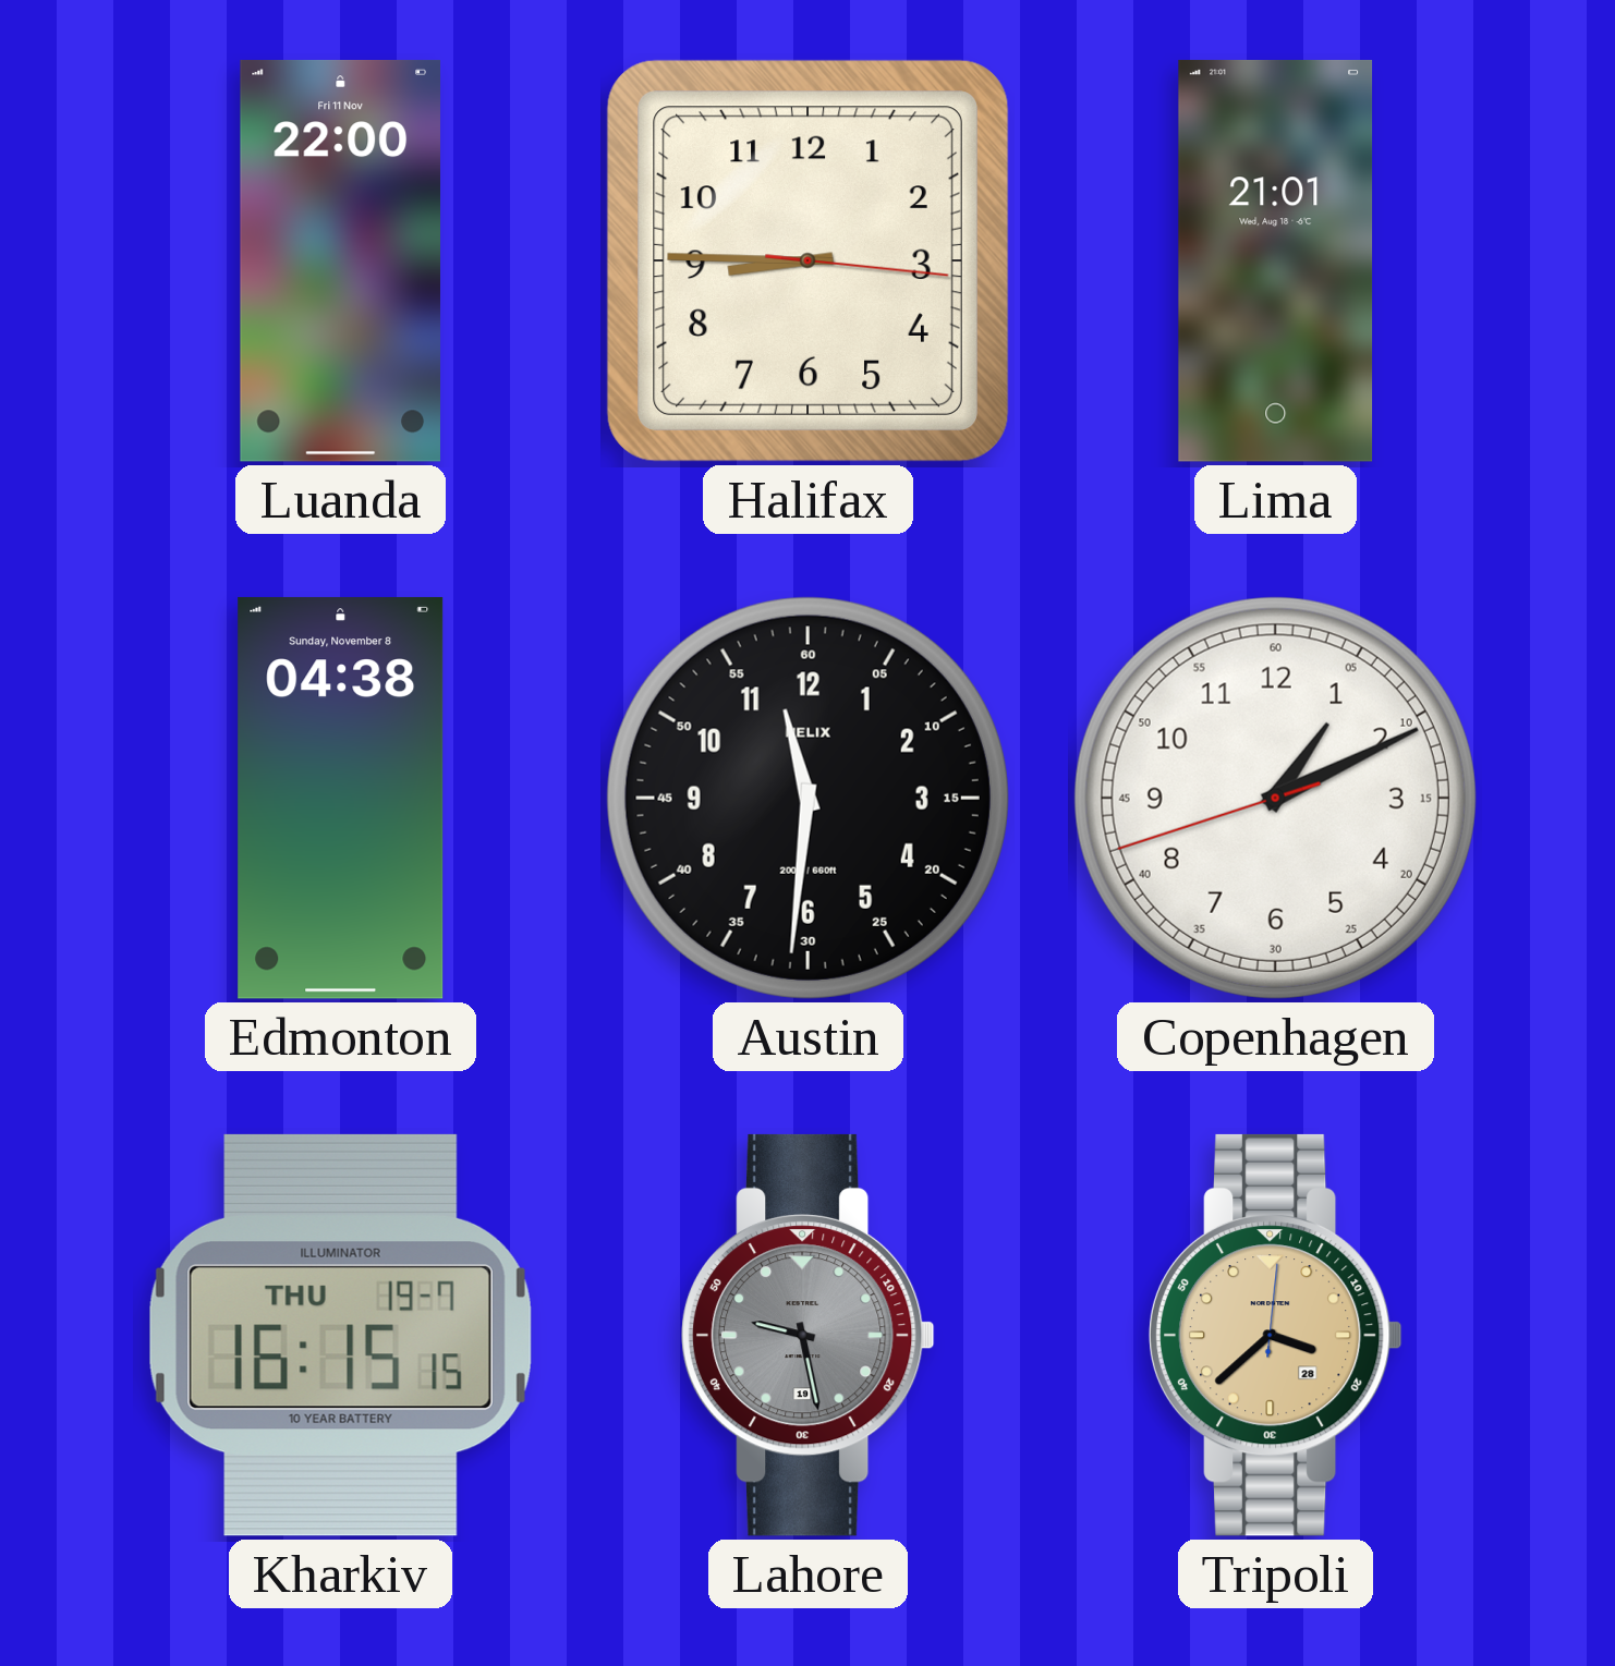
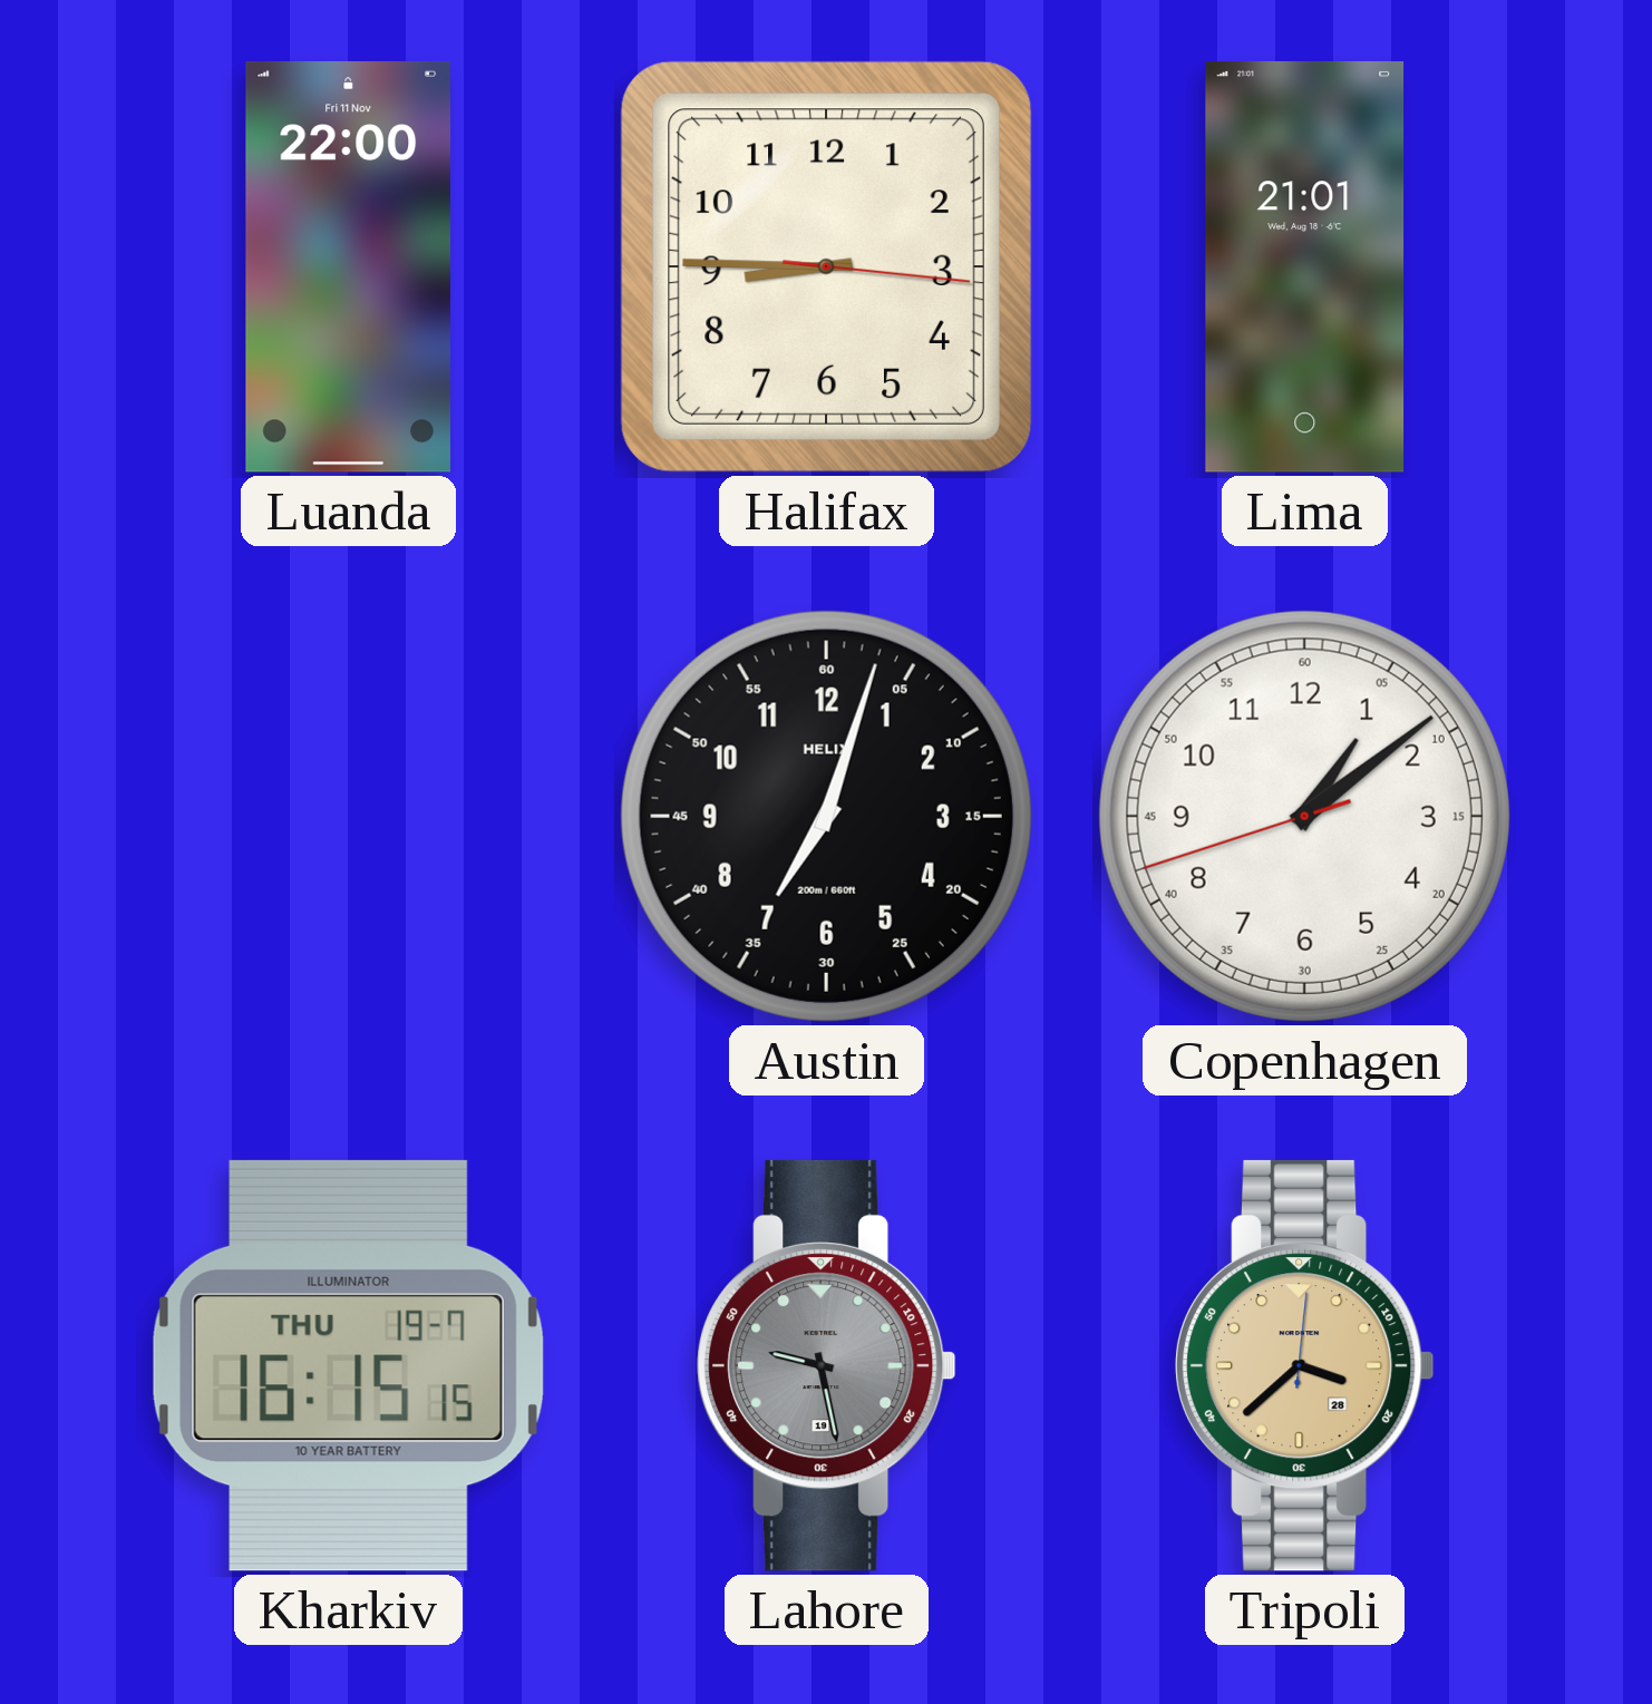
Edmonton: 04:38 -> none (341, 798)
Austin: 11:31 -> 7:03 (826, 816)
Copenhagen: 1:10 -> 1:08 (1304, 816)
